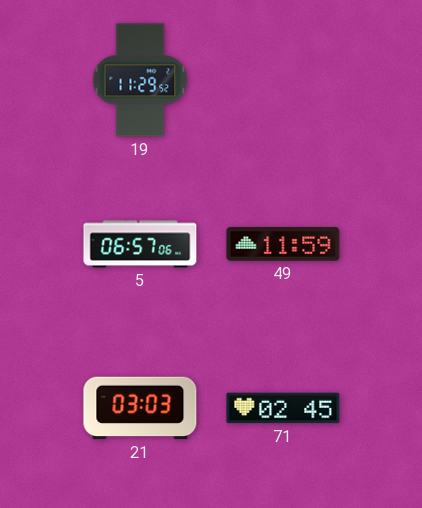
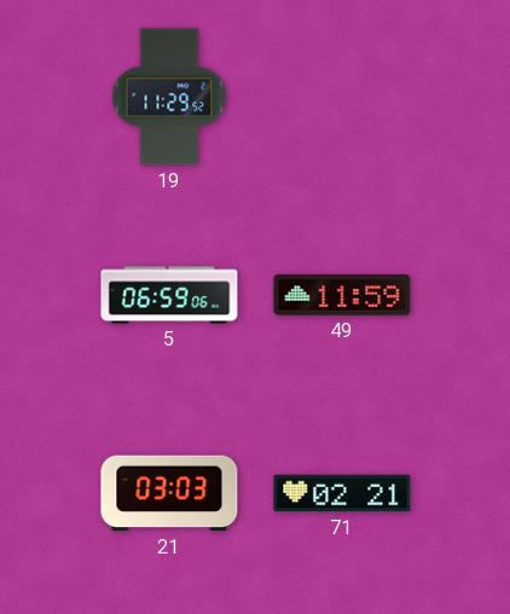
5: 06:57 -> 06:59 (169, 295)
71: 02:45 -> 02:21 (342, 493)
